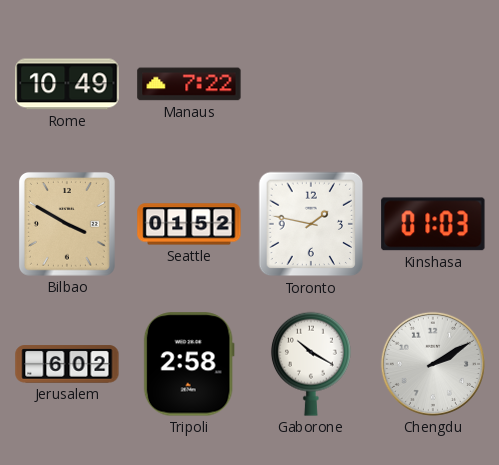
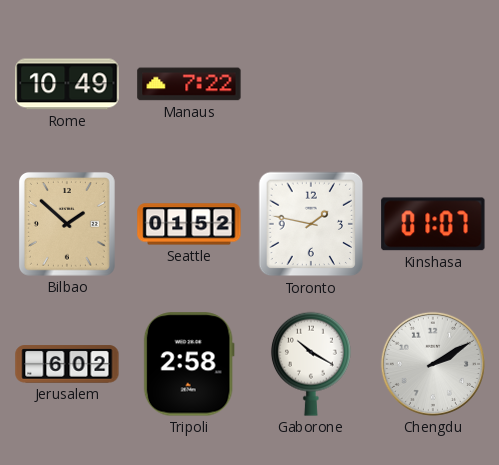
Bilbao: 3:50 -> 1:52 (67, 224)
Kinshasa: 01:03 -> 01:07 (433, 224)
